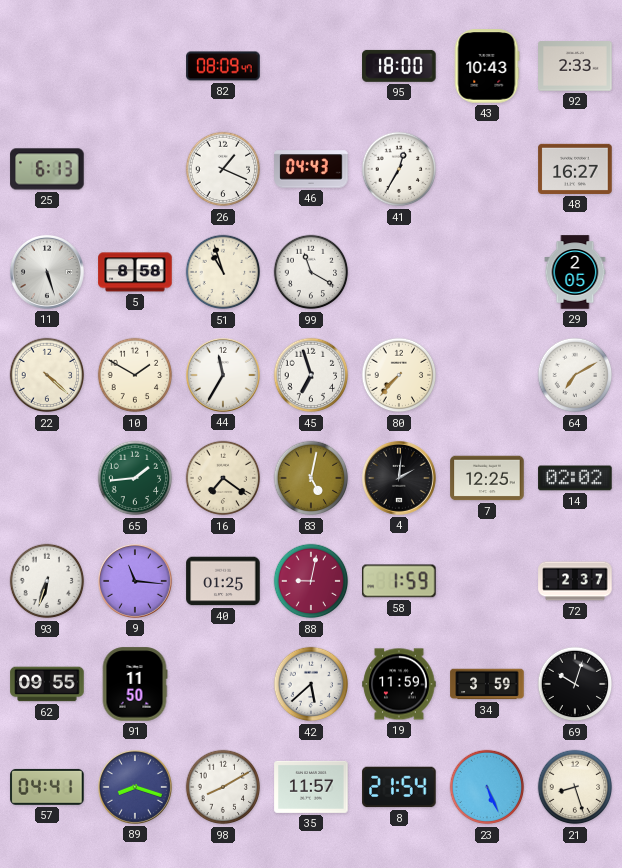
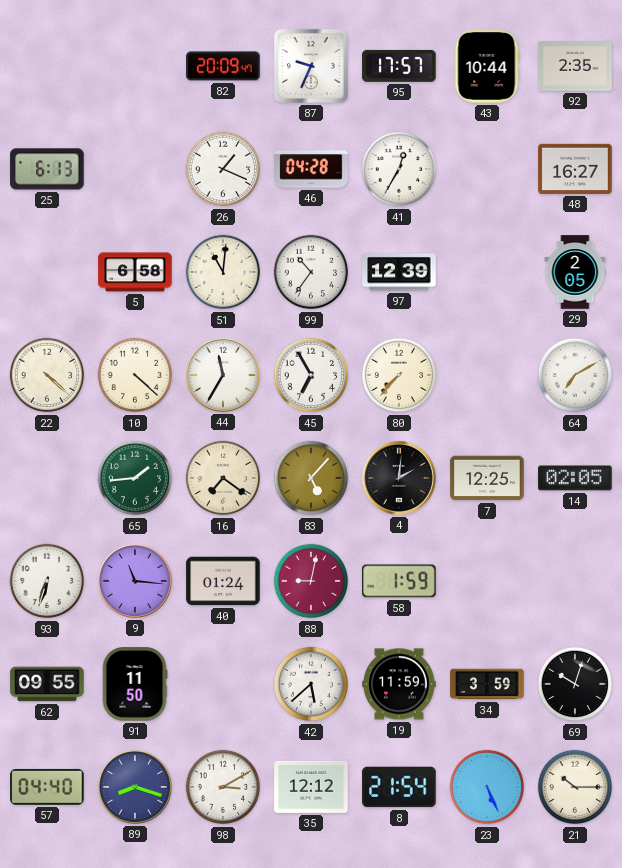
82: 08:09 -> 20:09 (223, 66)
87: none -> 9:34 (312, 67)
95: 18:00 -> 17:57 (399, 66)
43: 10:43 -> 10:44 (487, 66)
92: 2:33 -> 2:35 (575, 66)
46: 04:43 -> 04:28 (311, 169)
11: 5:27 -> none (47, 272)
5: 8:58 -> 6:58 (135, 272)
51: 10:57 -> 11:01 (223, 272)
99: 11:20 -> 10:36 (311, 272)
97: none -> 12:39 (399, 272)
10: 1:50 -> 4:22 (135, 375)
45: 6:57 -> 6:55 (311, 375)
83: 5:02 -> 5:07 (311, 478)
14: 02:02 -> 02:05 (575, 478)
40: 01:25 -> 01:24 (223, 581)
72: 2:37 -> none (575, 581)
57: 04:41 -> 04:40 (47, 787)
98: 8:10 -> 3:10 (223, 787)
35: 11:57 -> 12:12 (311, 787)
21: 8:27 -> 10:15 (575, 787)
